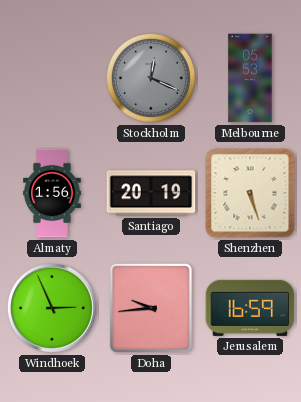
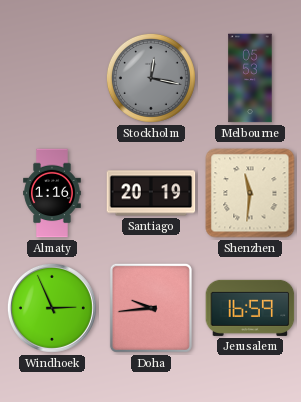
Stockholm: 12:19 -> 12:17 (151, 78)
Almaty: 1:56 -> 1:16 (52, 193)
Shenzhen: 5:27 -> 11:31 (250, 193)
